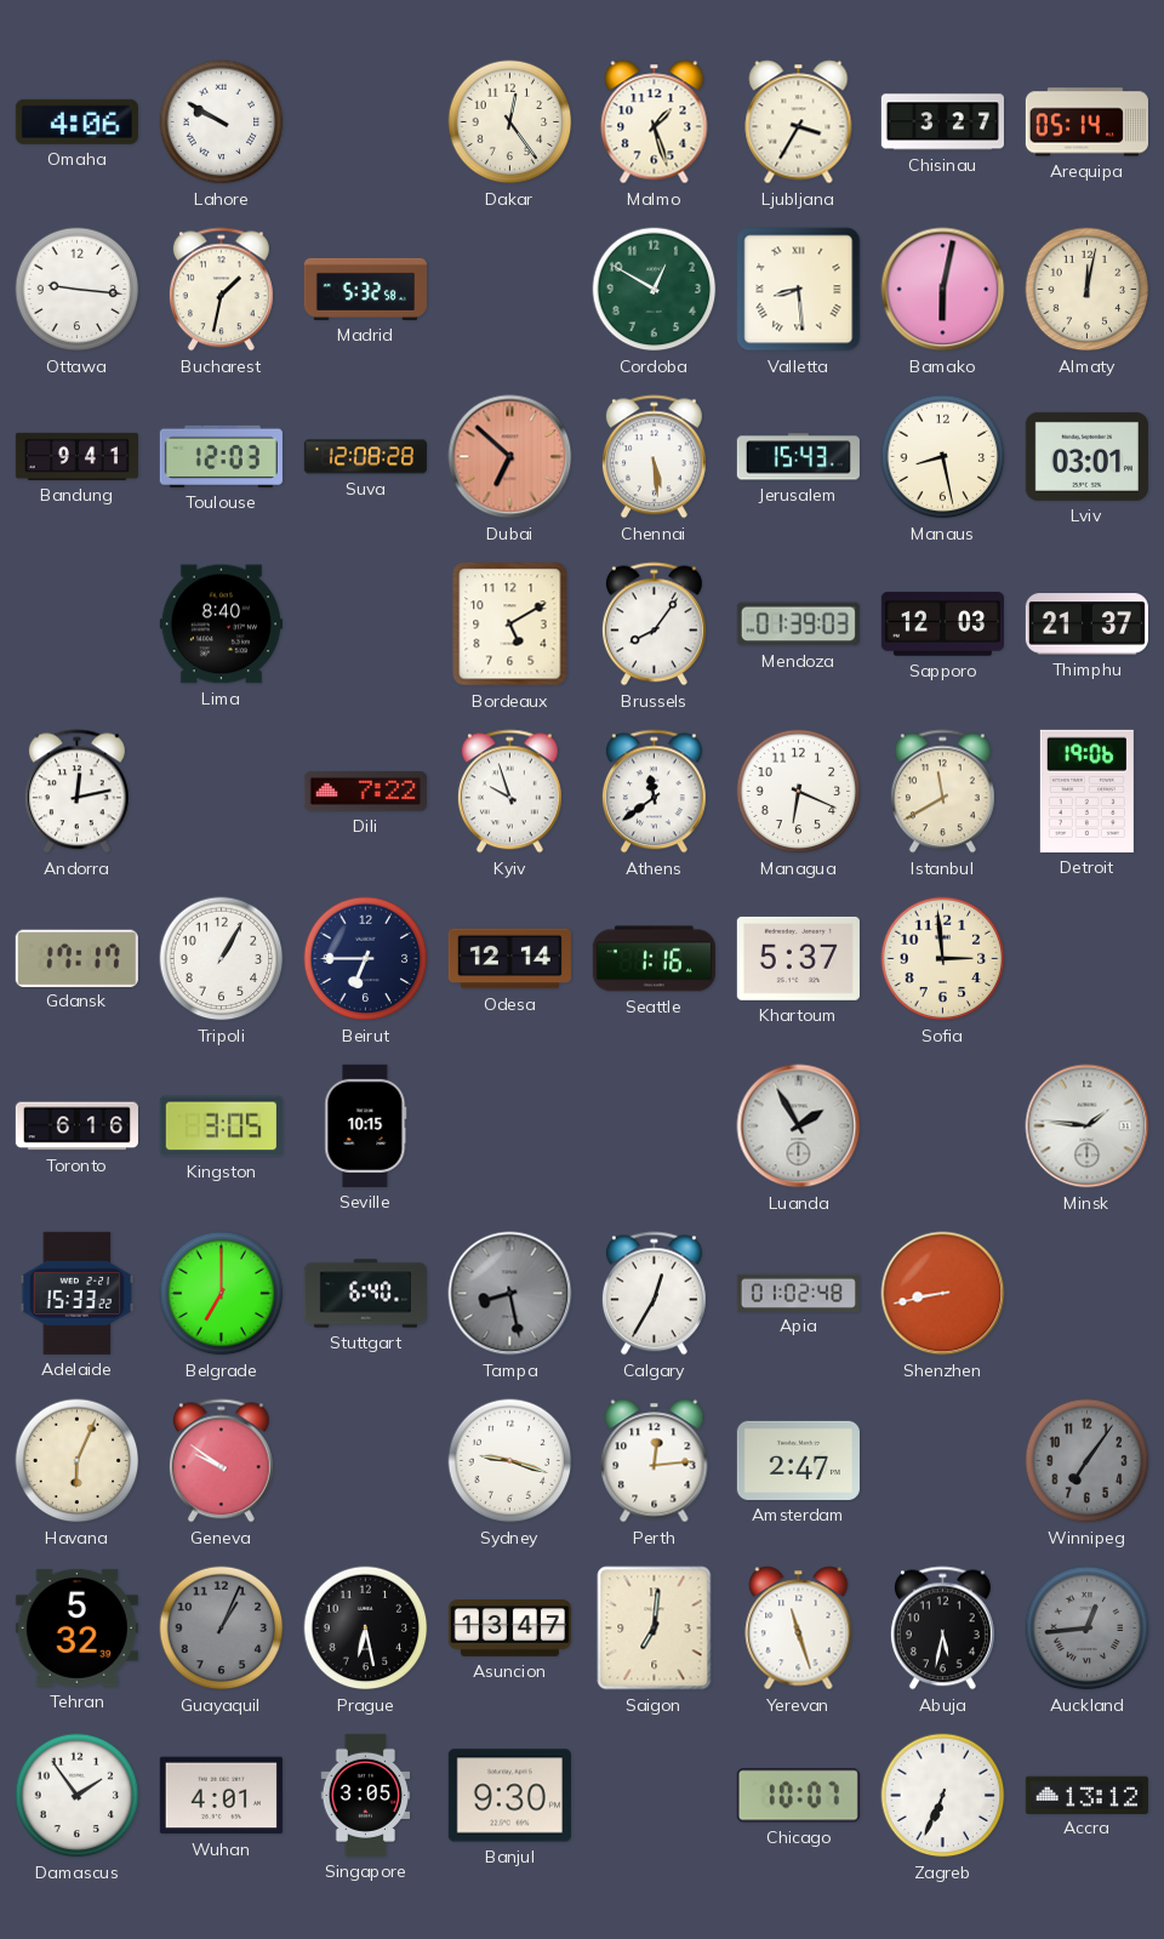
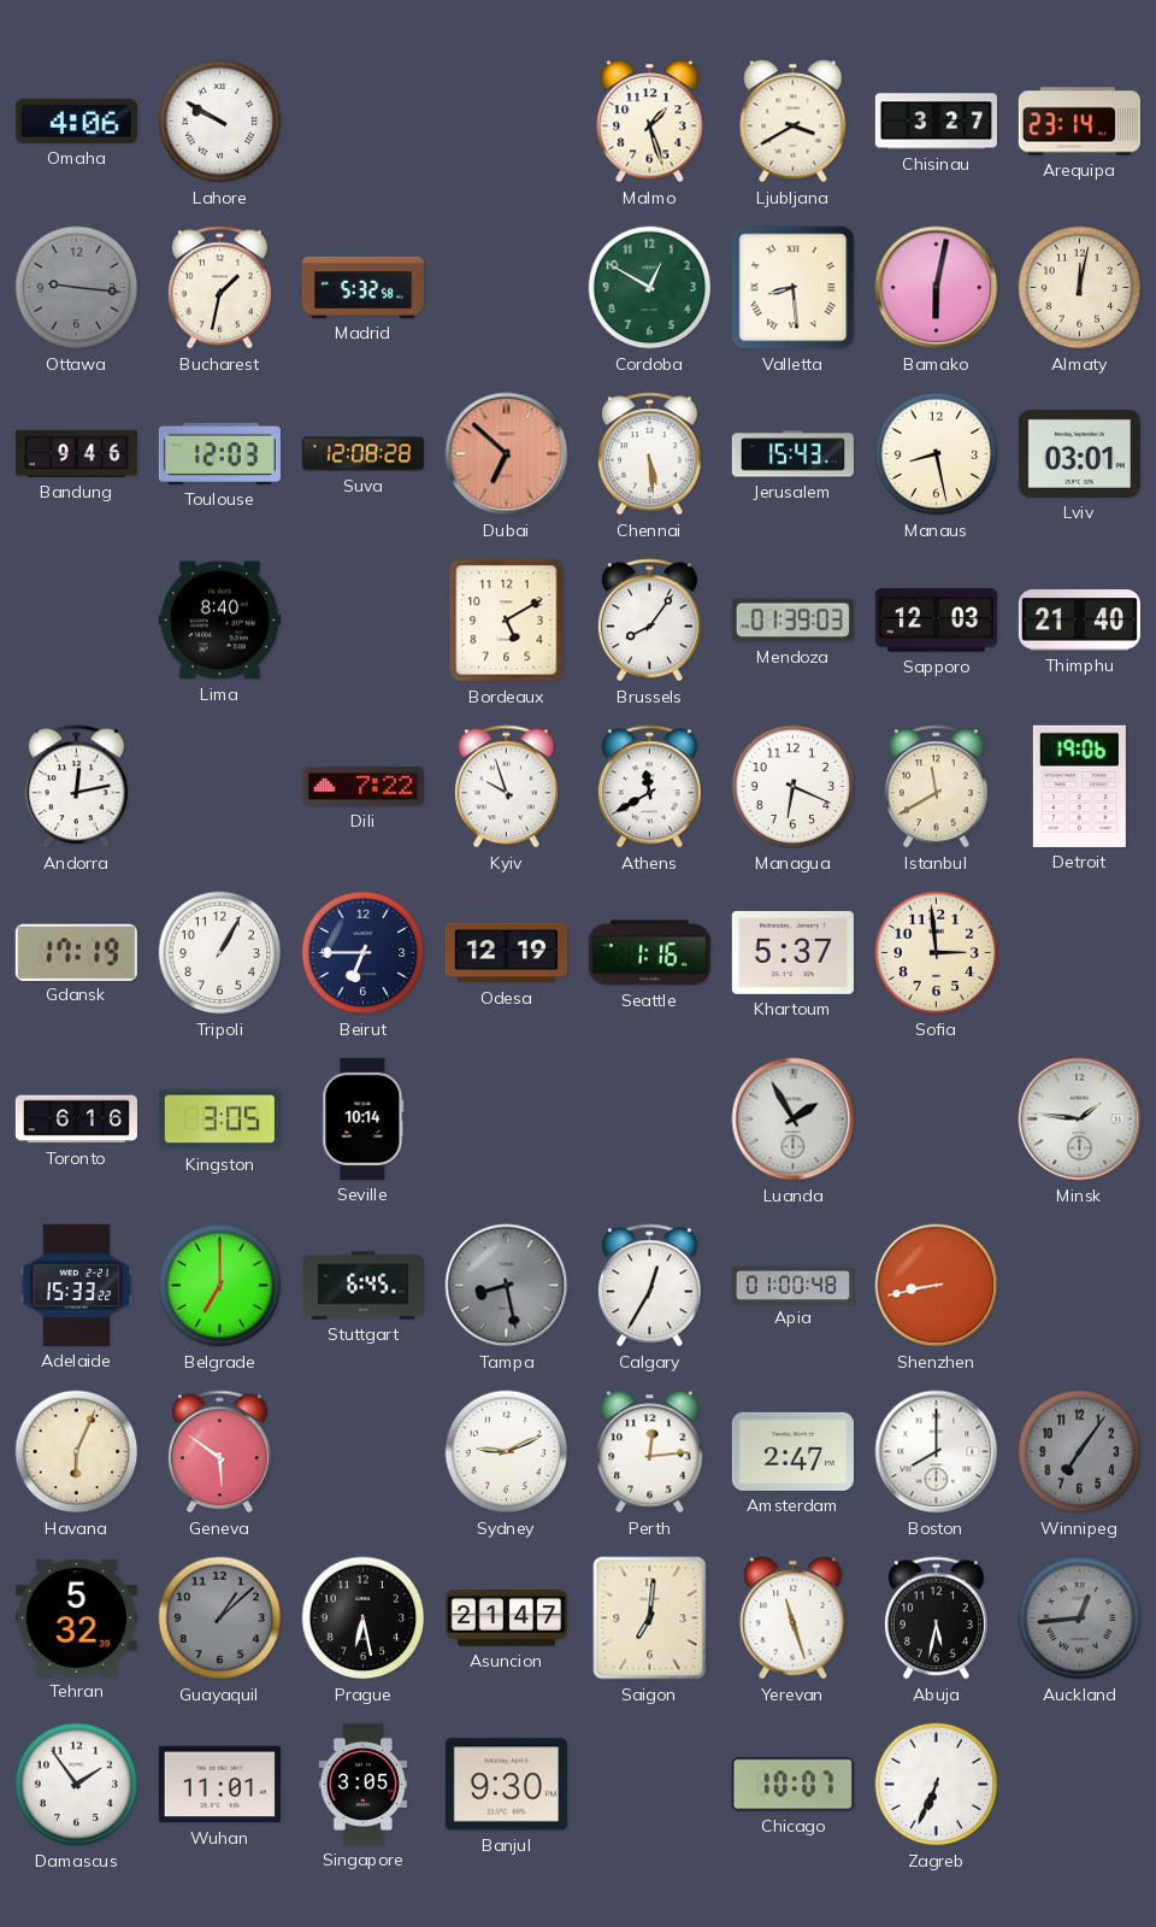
Dakar: 12:24 -> none (510, 122)
Ljubljana: 3:35 -> 3:40 (794, 122)
Arequipa: 05:14 -> 23:14 (1079, 122)
Ottawa dial: white -> grey (77, 288)
Bandung: 9:41 -> 9:46 (76, 453)
Thimphu: 21:37 -> 21:40 (1079, 621)
Athens: 11:39 -> 11:40 (649, 787)
Gdansk: 17:17 -> 17:19 (76, 952)
Odesa: 12:14 -> 12:19 (506, 953)
Seville: 10:15 -> 10:14 (364, 1118)
Stuttgart: 6:40 -> 6:45 (362, 1286)
Apia: 01:02 -> 01:00 (792, 1285)
Geneva: 9:51 -> 5:51 (219, 1452)
Sydney: 9:18 -> 9:11 (507, 1452)
Boston: none -> 8:00 (937, 1452)
Guayaquil: 1:04 -> 1:08 (220, 1618)
Asuncion: 13:47 -> 21:47 (506, 1618)
Wuhan: 4:01 -> 11:01 (219, 1785)
Accra: 13:12 -> none (1086, 1795)
